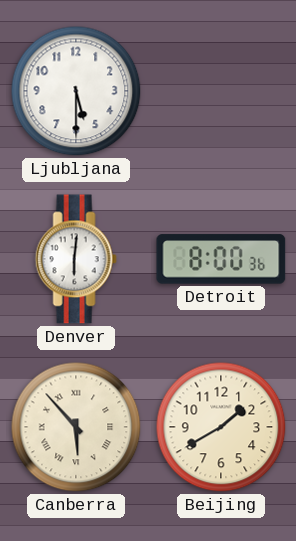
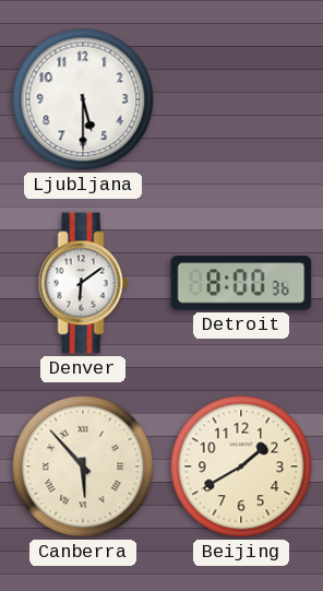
Denver: 6:01 -> 6:09 (83, 283)
